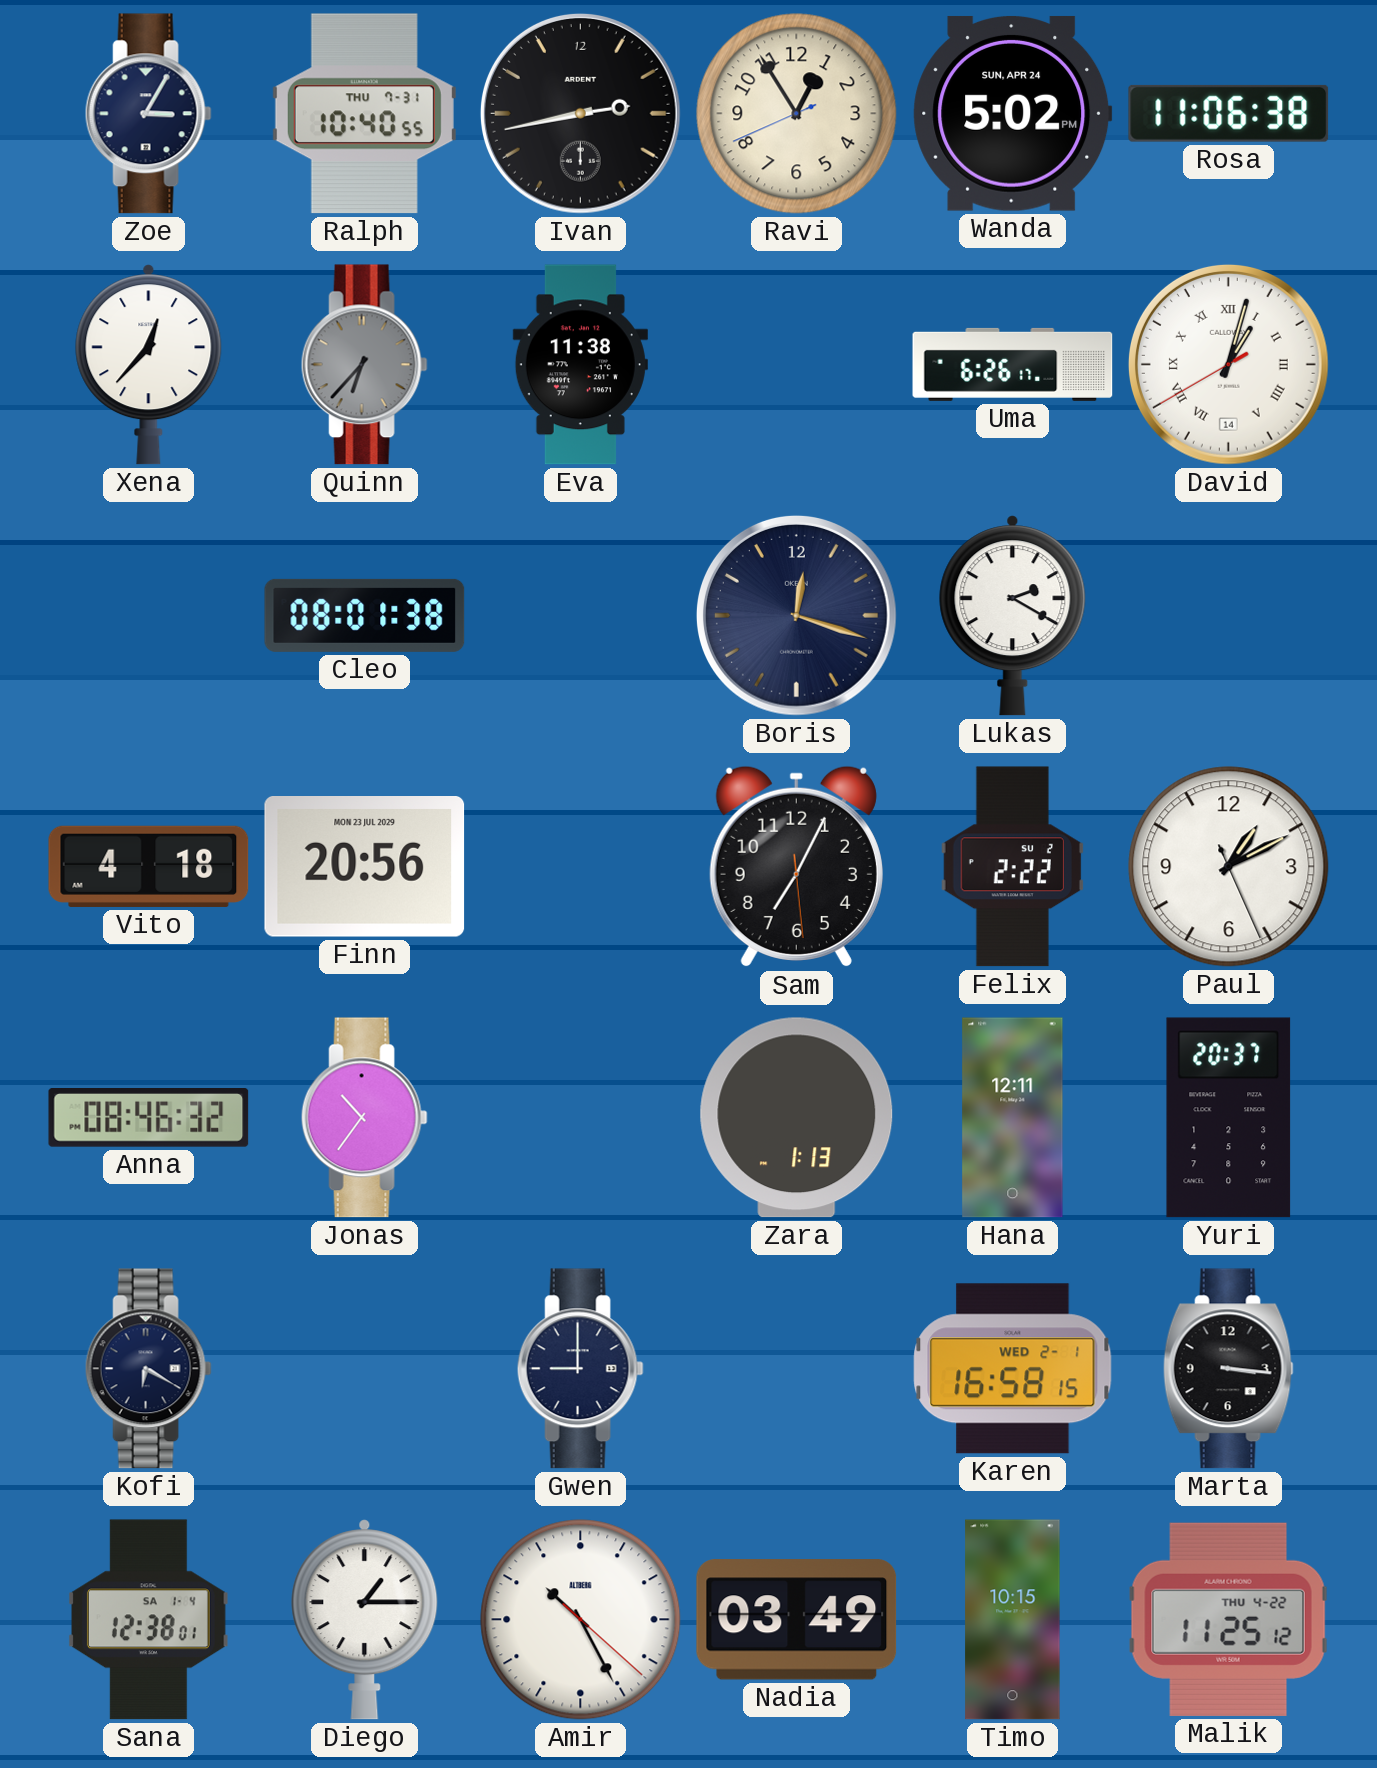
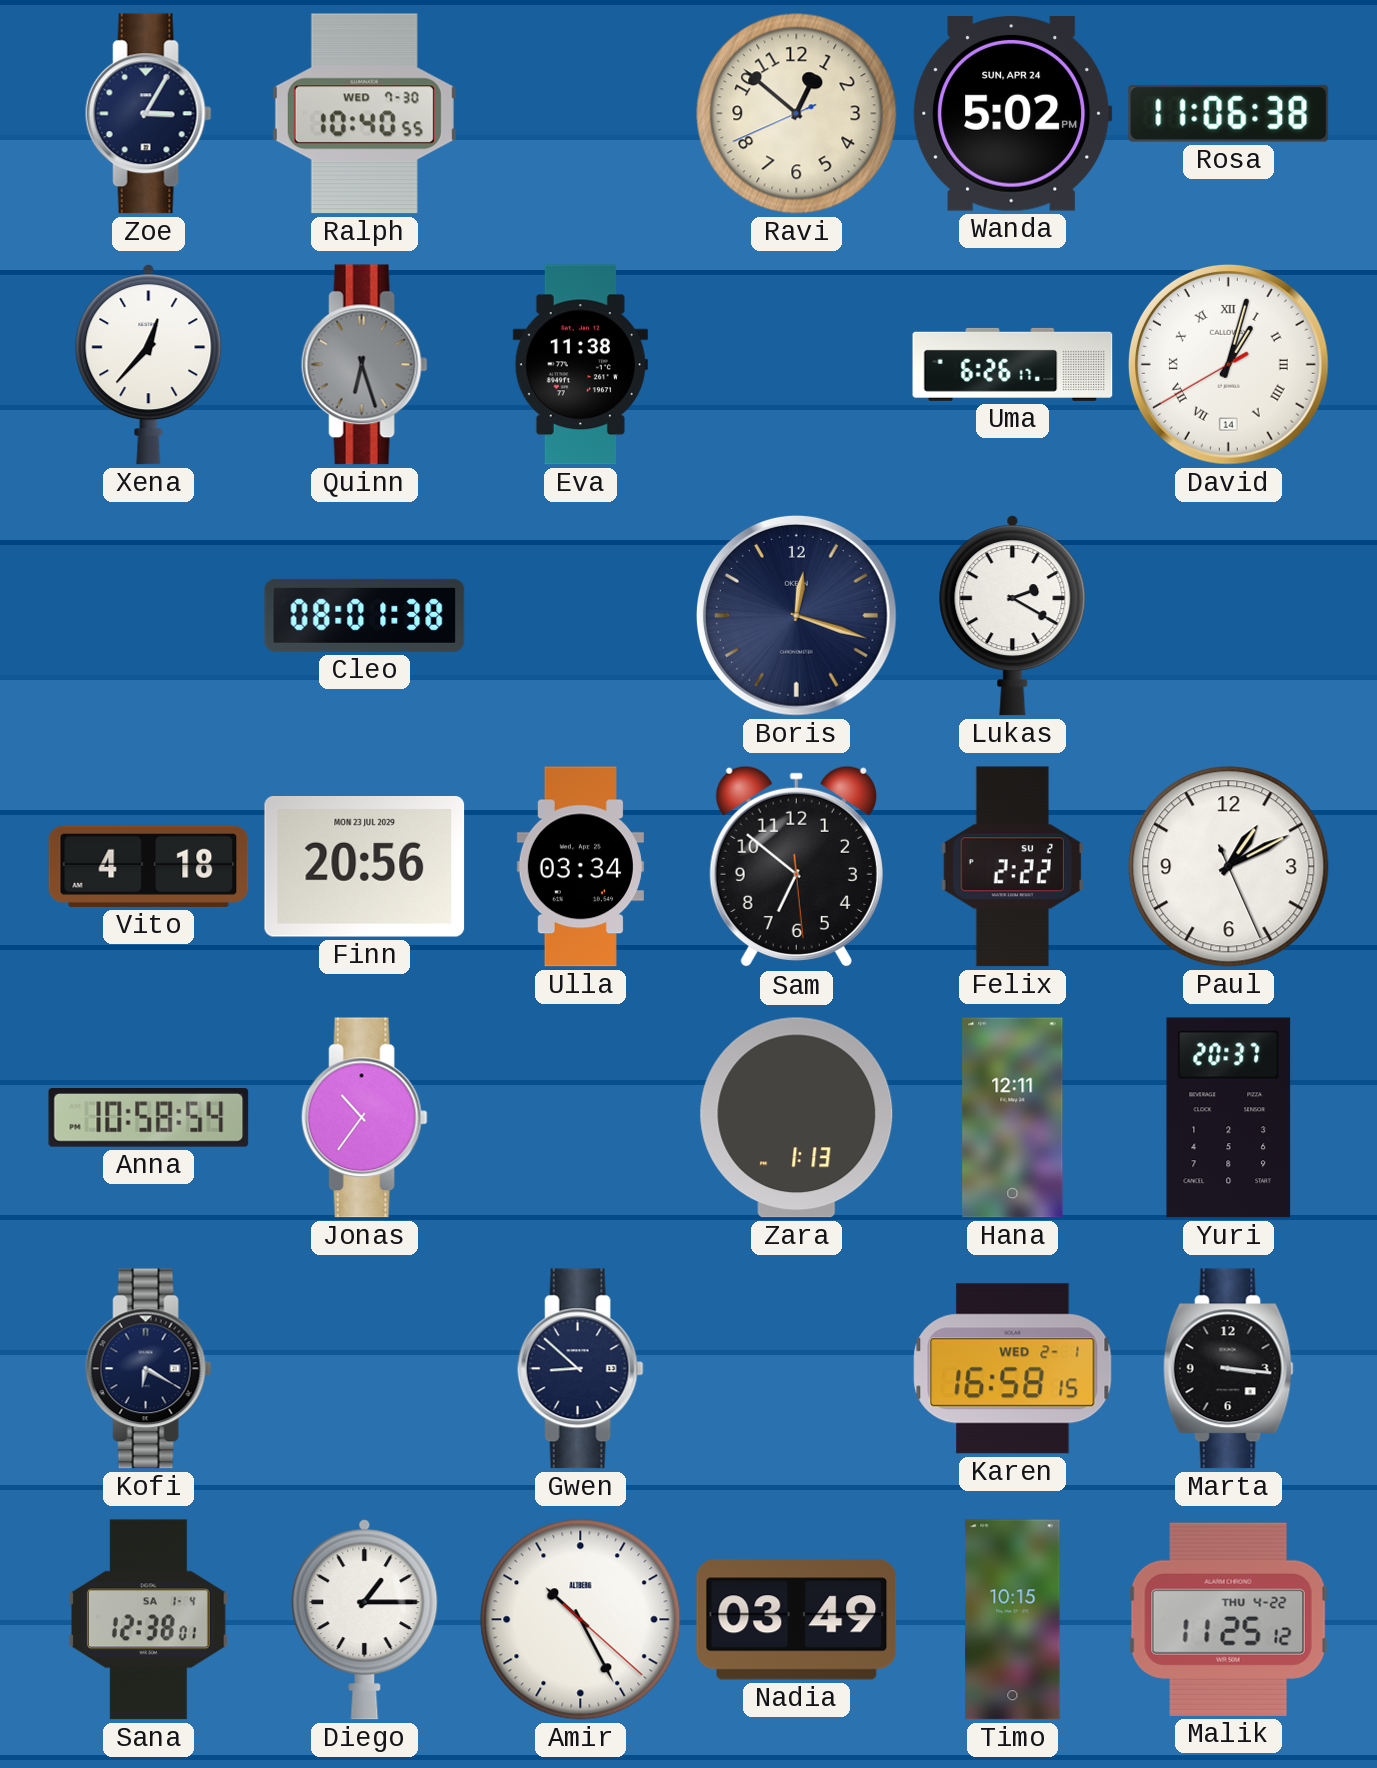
Ralph date: THU 7-31 -> WED 7-30 (364, 114)
Ivan: 2:43 -> none (580, 113)
Ravi: 12:54 -> 12:51 (797, 114)
Quinn: 6:37 -> 6:27 (364, 365)
Ulla: none -> 03:34 (580, 867)
Sam: 7:04 -> 6:51 (796, 867)
Anna: 08:46 -> 10:58 (149, 1118)
Gwen: 9:00 -> 8:52 (580, 1369)
